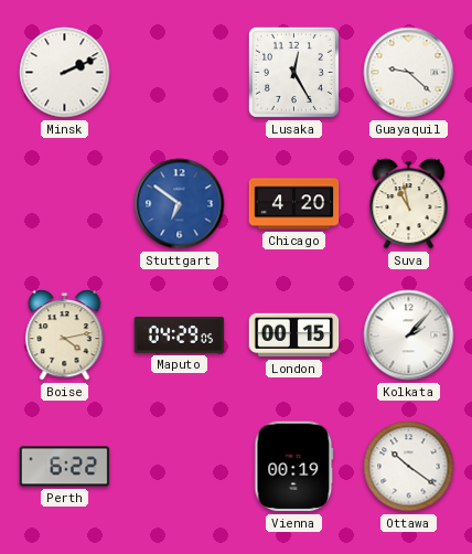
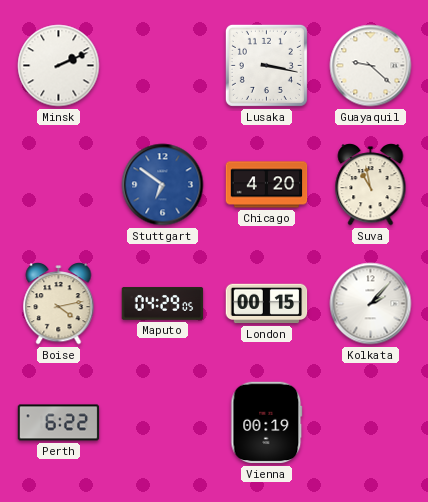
Lusaka: 12:25 -> 3:17 (266, 65)
Ottawa: 10:21 -> none (409, 467)
